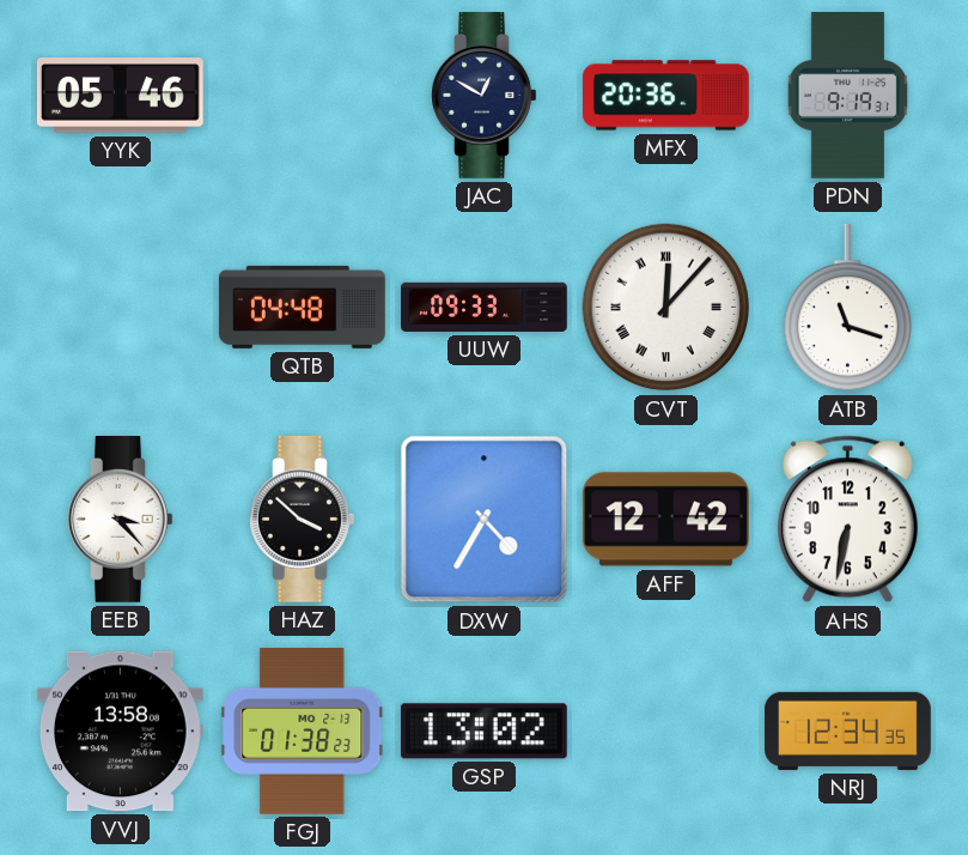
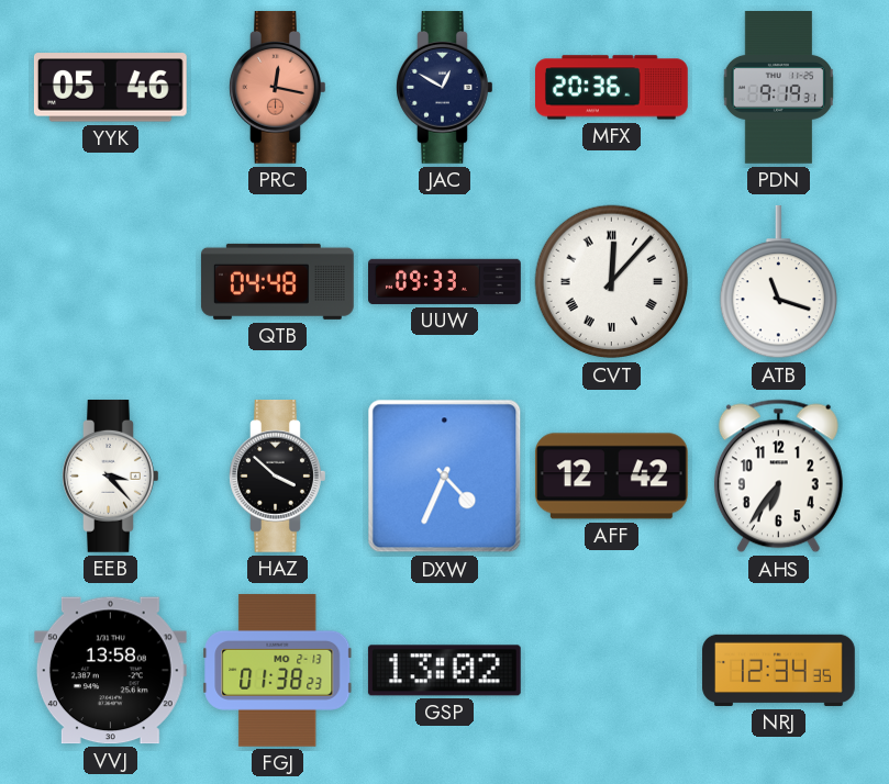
PRC: none -> 12:17 (278, 88)
DXW: 4:35 -> 4:34 (445, 477)
AHS: 6:32 -> 6:36 (778, 477)
